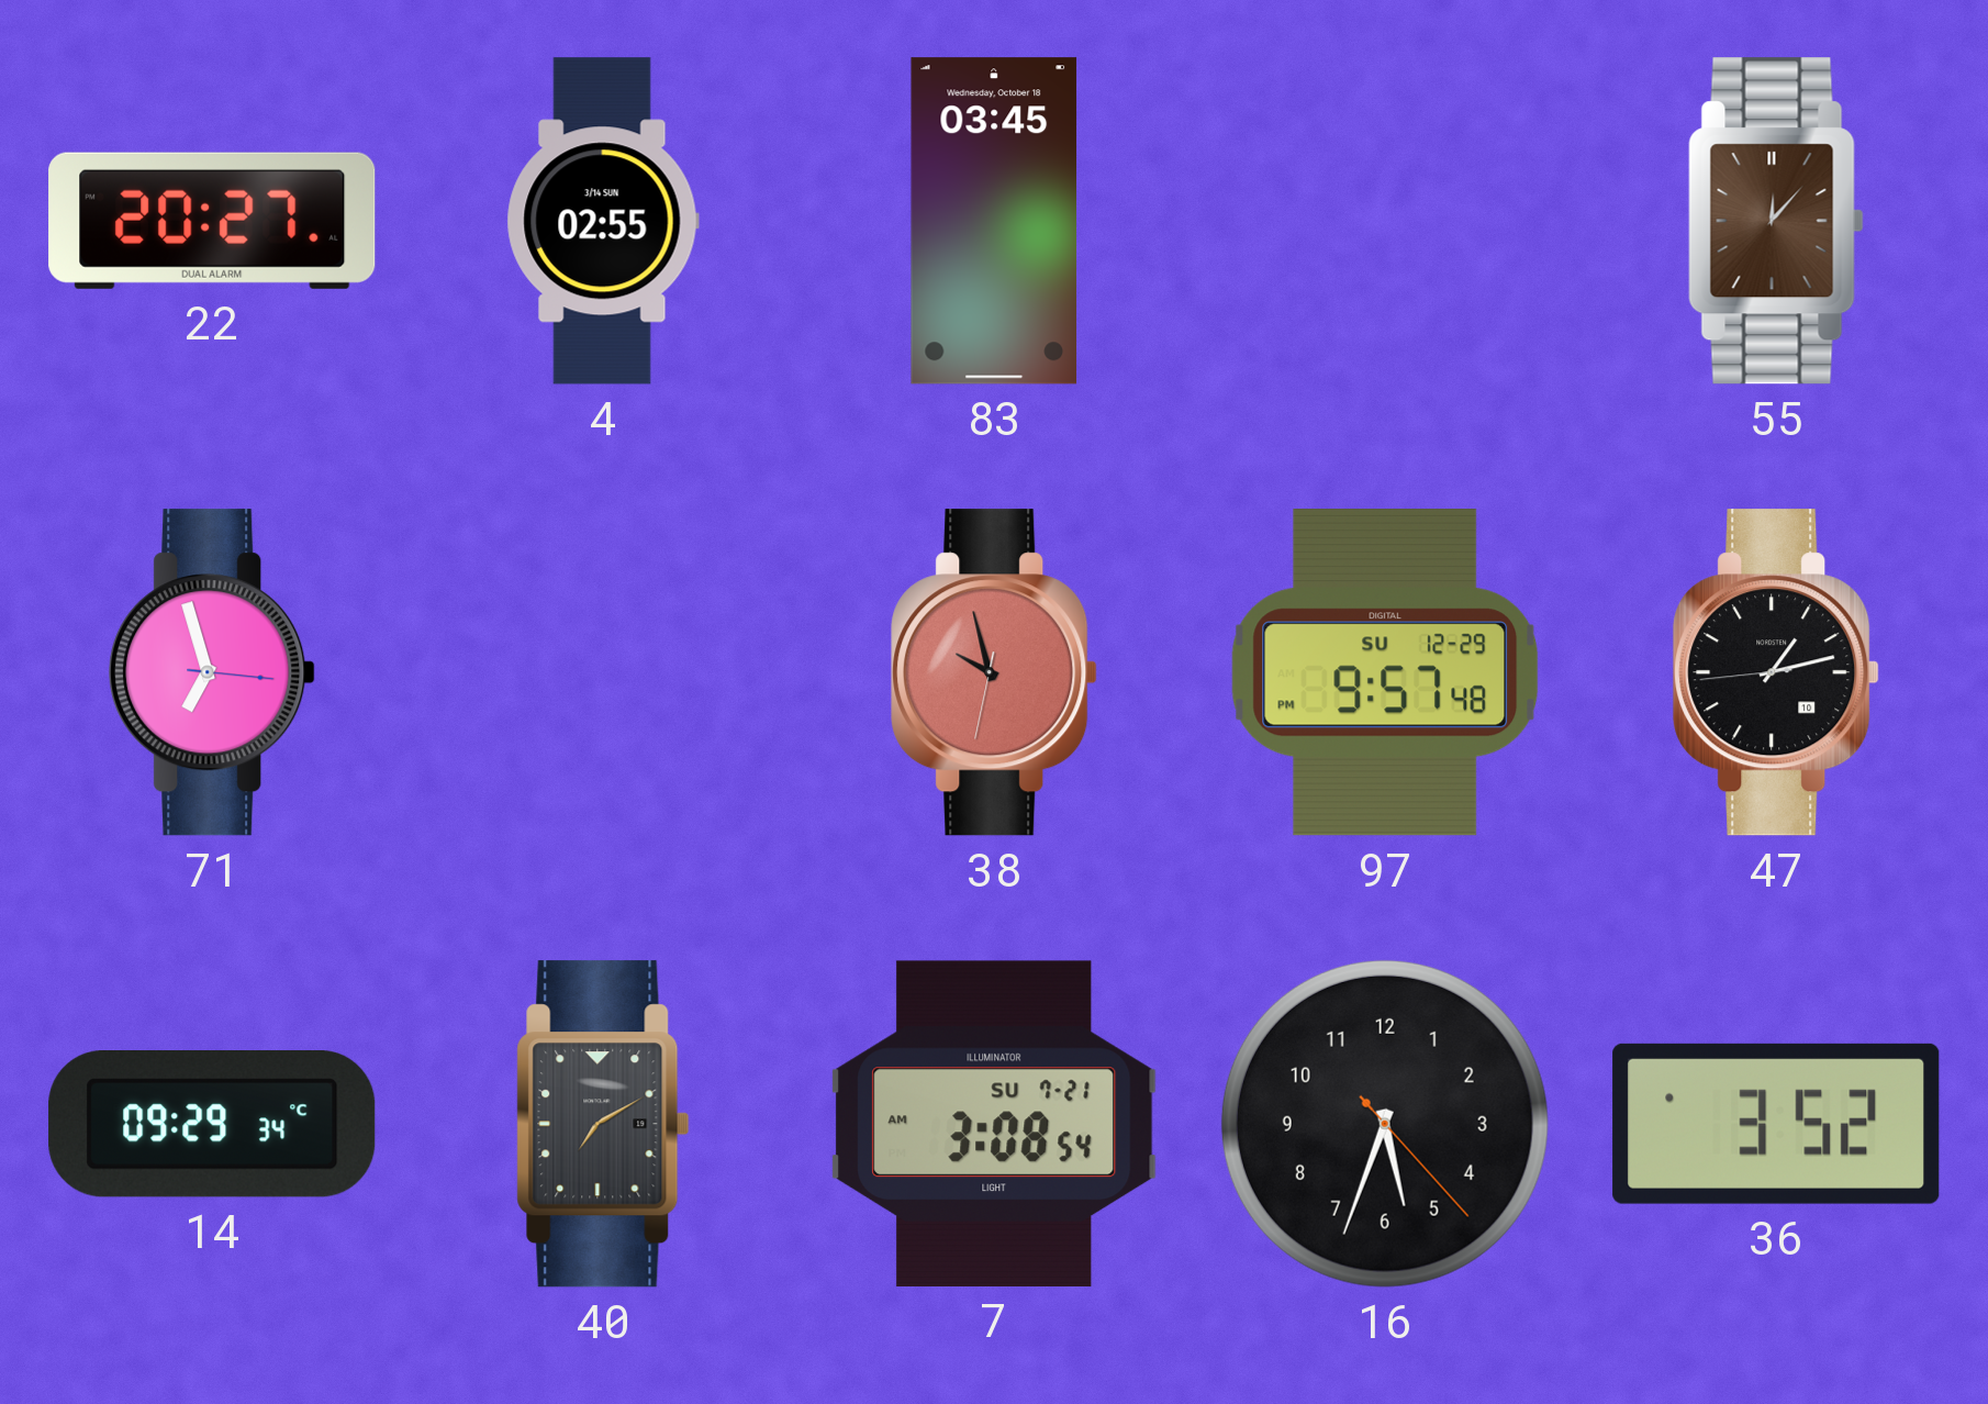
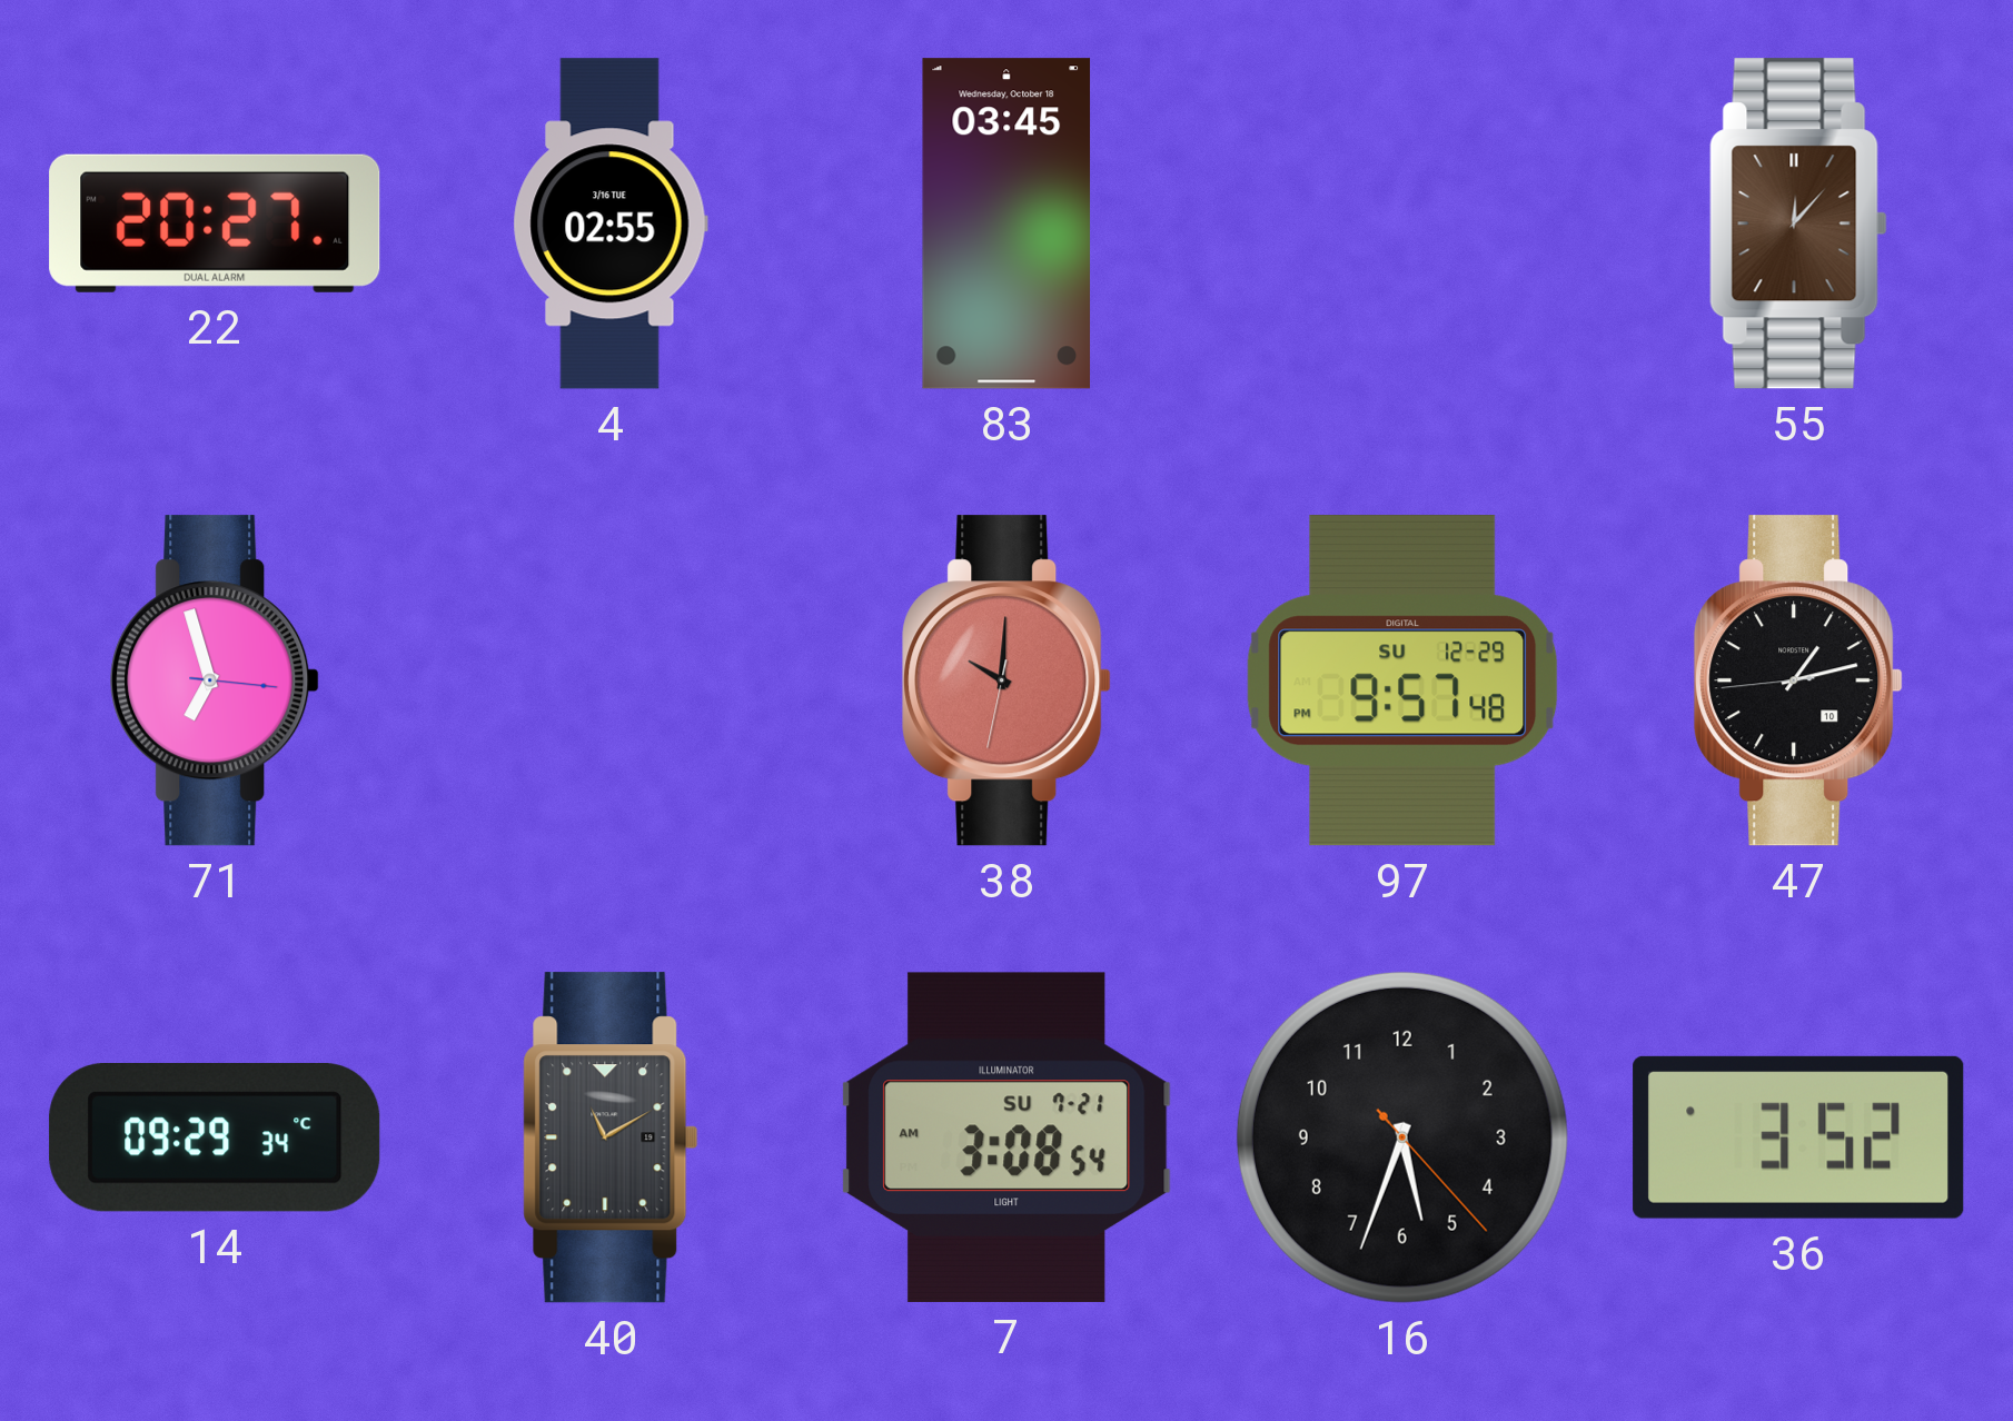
4 date: 3/14 SUN -> 3/16 TUE (611, 223)
38: 9:57 -> 10:00 (1007, 680)
40: 7:10 -> 11:10 (611, 1137)
